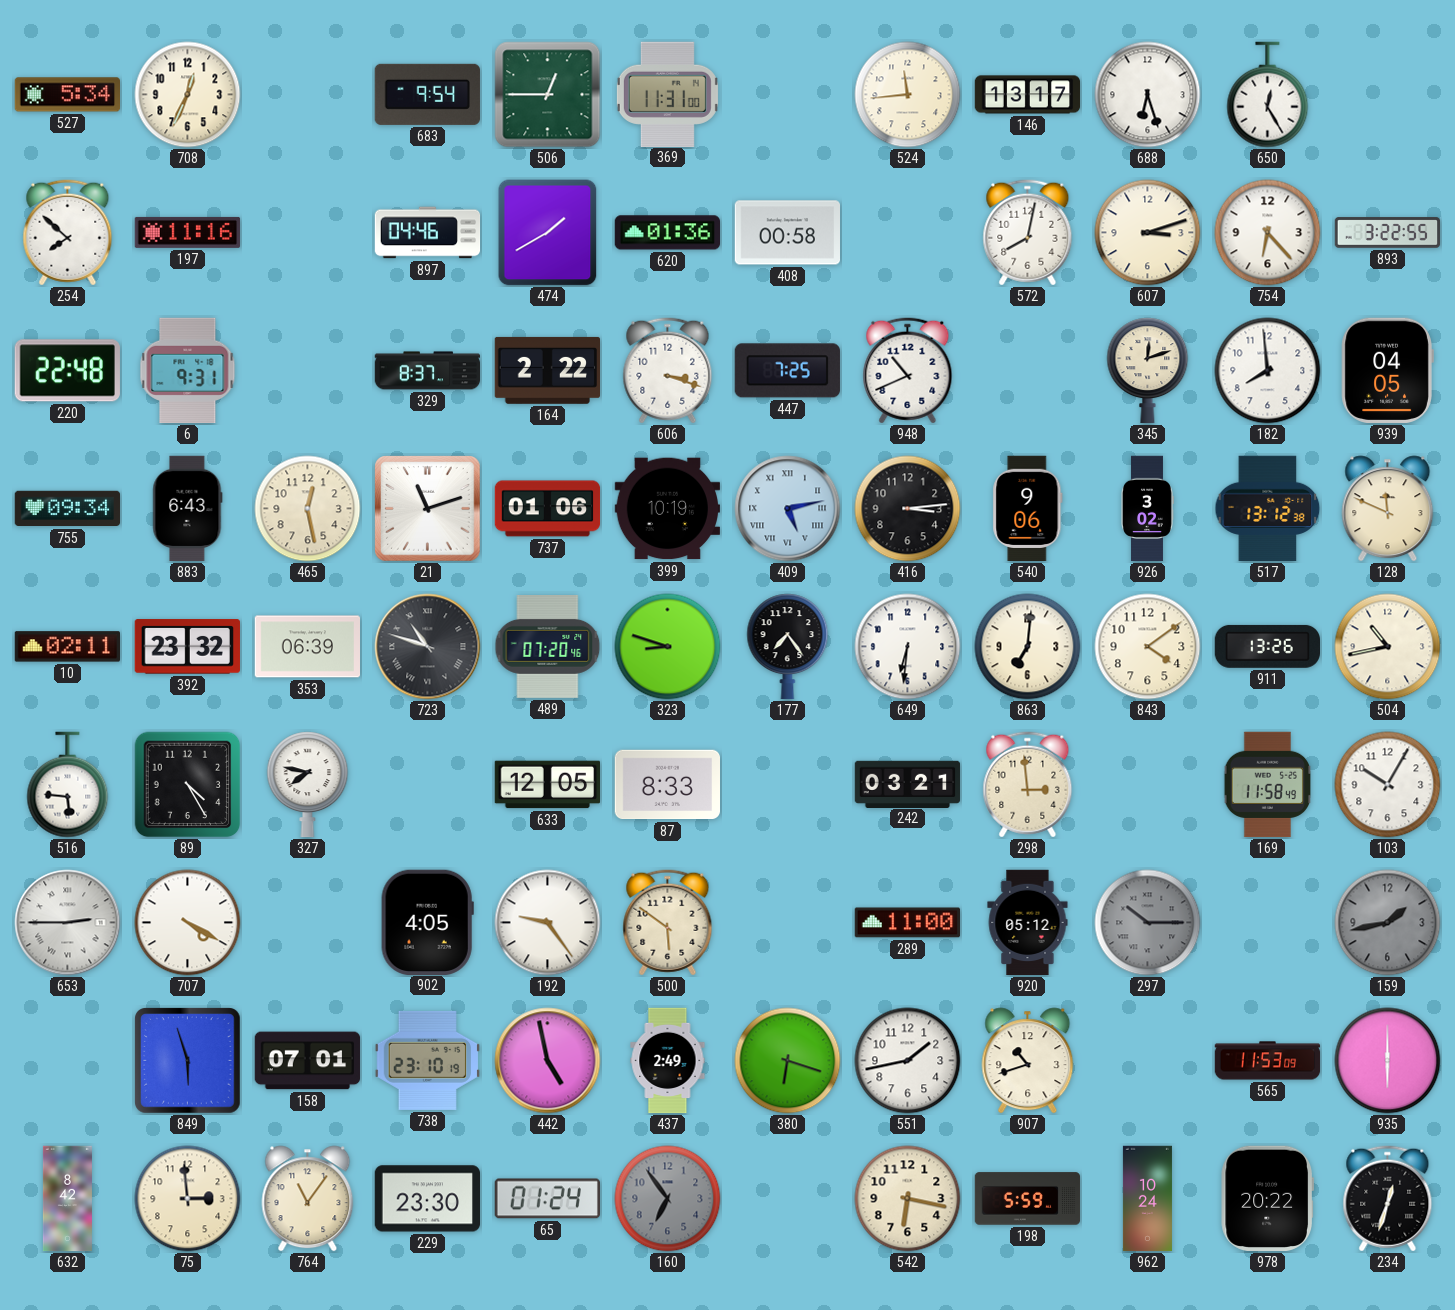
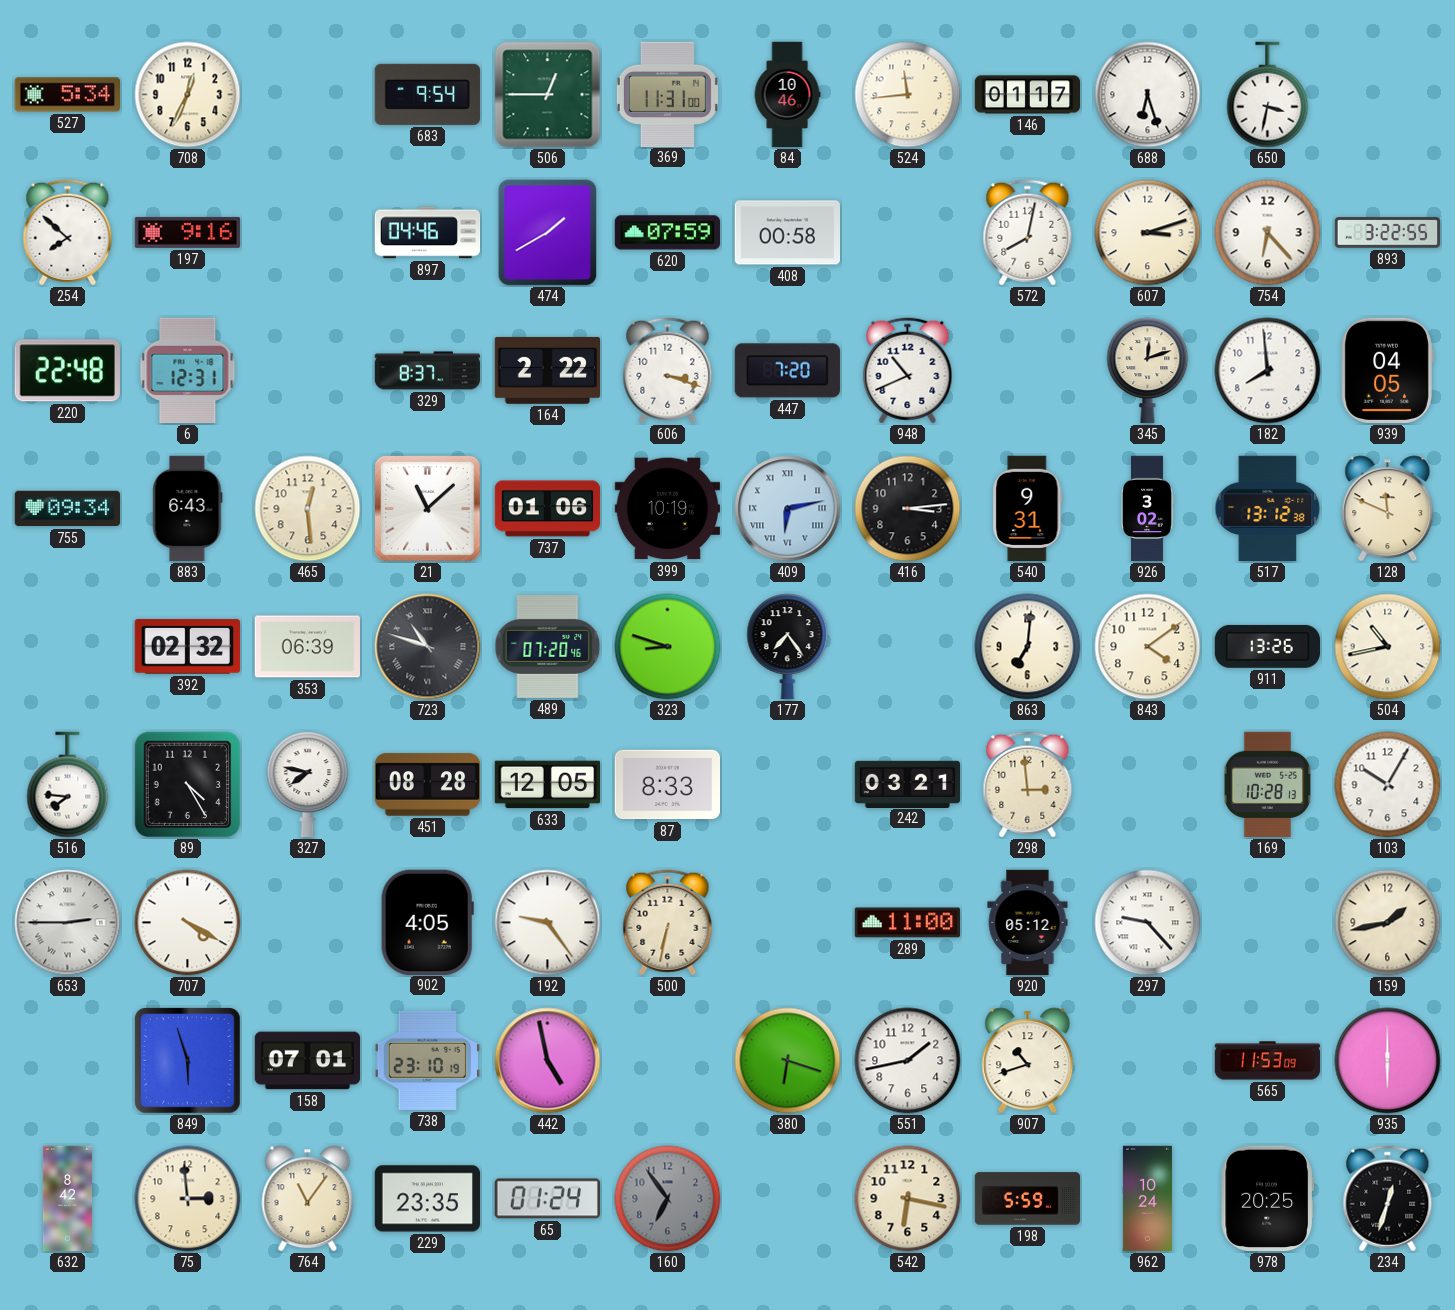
84: none -> 10:46 (787, 95)
146: 13:17 -> 01:17 (1028, 95)
650: 12:25 -> 3:32 (1268, 95)
197: 11:16 -> 9:16 (188, 232)
620: 01:36 -> 07:59 (668, 233)
6: 9:31 -> 12:31 (188, 371)
447: 7:25 -> 7:20 (787, 371)
465: 12:28 -> 12:29 (308, 509)
21: 11:12 -> 11:08 (428, 509)
409: 5:13 -> 6:13 (788, 509)
540: 9:06 -> 9:31 (1028, 509)
10: 02:11 -> none (67, 647)
392: 23:32 -> 02:32 (187, 647)
649: 6:31 -> none (908, 647)
516: 5:46 -> 7:46 (68, 785)
451: none -> 08:28 (428, 785)
169: 11:58 -> 10:28 (1267, 785)
500: 5:51 -> 6:32 (668, 923)
297: 10:15 -> 9:23 (1148, 923)
297 dial: grey -> white (1148, 923)
159 dial: grey -> cream (1388, 923)
437: 2:49 -> none (668, 1061)
229: 23:30 -> 23:35 (427, 1199)
978: 20:22 -> 20:25 (1267, 1198)
